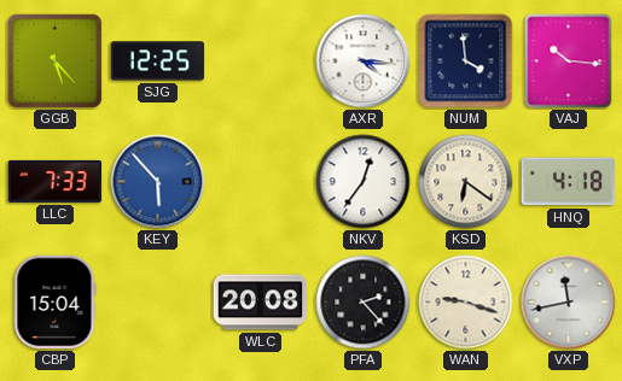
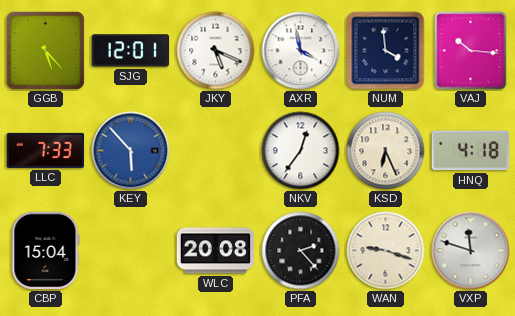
SJG: 12:25 -> 12:01 (131, 51)
JKY: none -> 5:19 (216, 51)
AXR: 4:16 -> 3:58 (301, 51)
KSD: 6:21 -> 6:26 (386, 151)
VXP: 11:43 -> 11:48 (471, 251)
